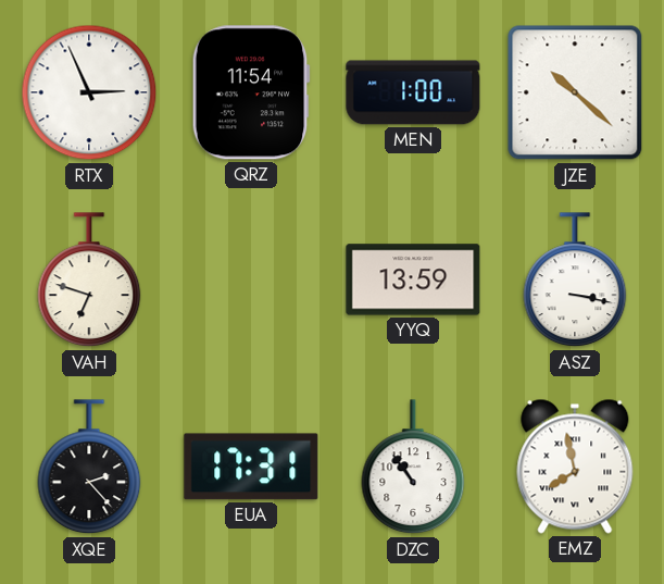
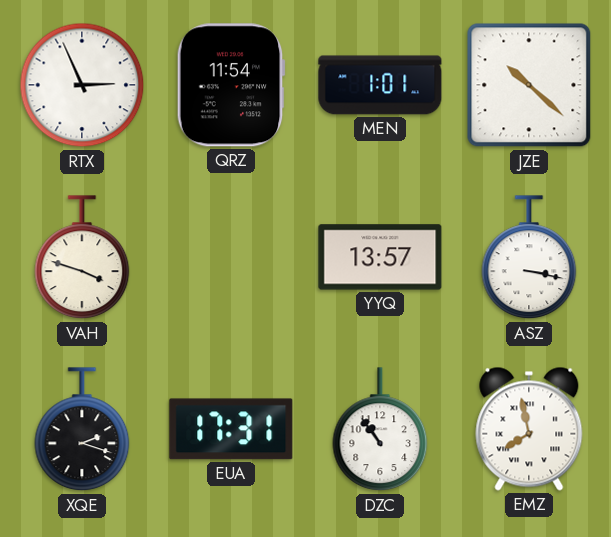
MEN: 1:00 -> 1:01 (380, 85)
VAH: 6:48 -> 3:48 (82, 258)
YYQ: 13:59 -> 13:57 (380, 257)
XQE: 2:23 -> 2:18 (82, 430)
